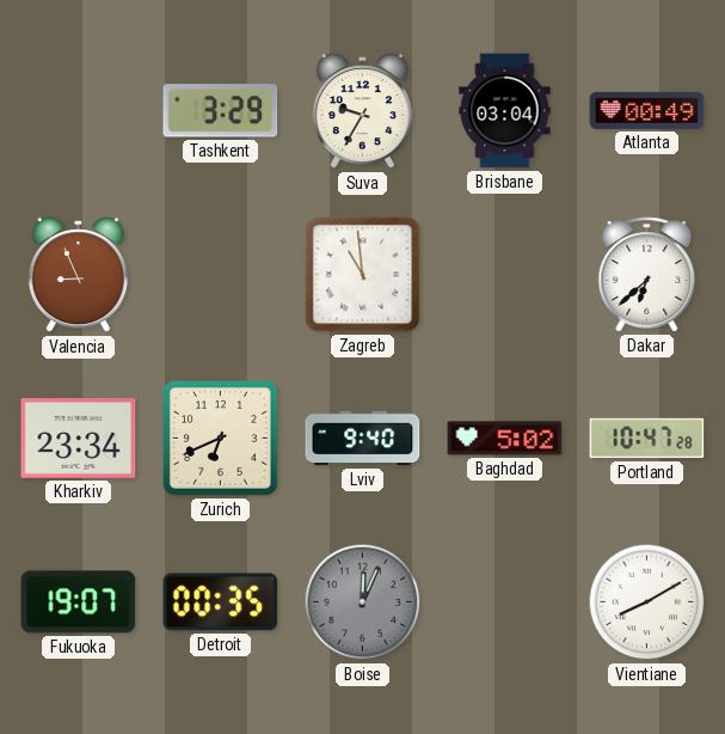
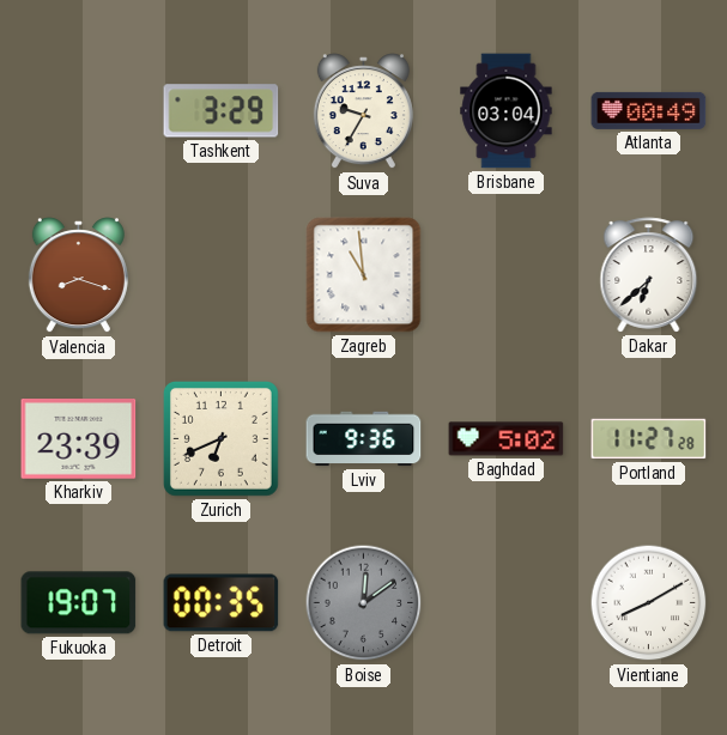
Valencia: 8:56 -> 8:18 (78, 275)
Kharkiv: 23:34 -> 23:39 (79, 439)
Lviv: 9:40 -> 9:36 (364, 439)
Portland: 10:47 -> 11:27 (649, 439)
Boise: 12:04 -> 12:09 (364, 603)
